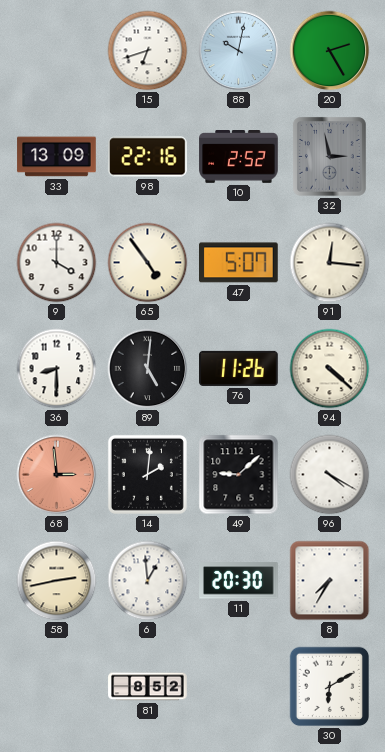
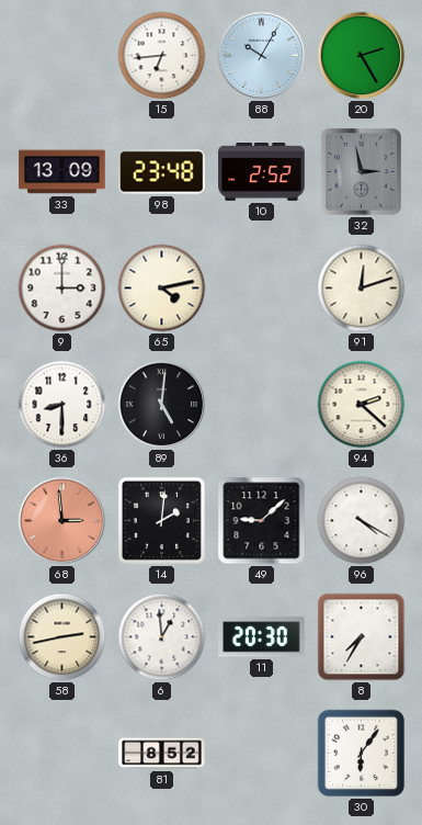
15: 6:42 -> 6:44 (162, 56)
88: 10:02 -> 10:05 (262, 56)
98: 22:16 -> 23:48 (162, 172)
9: 4:00 -> 3:00 (62, 289)
65: 4:54 -> 4:13 (162, 289)
47: 5:07 -> none (239, 263)
91: 12:16 -> 12:12 (362, 289)
76: 11:26 -> none (239, 368)
94: 4:22 -> 2:22 (362, 405)
30: 6:10 -> 6:06 (362, 754)
